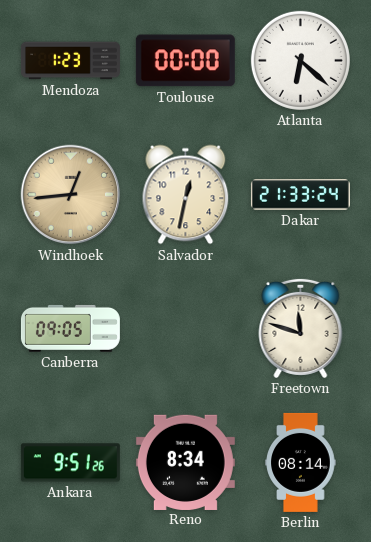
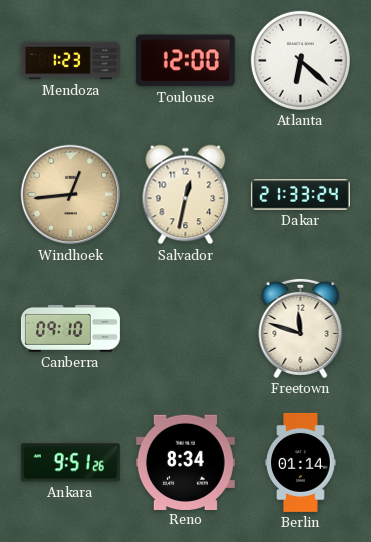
Toulouse: 00:00 -> 12:00 (185, 61)
Canberra: 09:05 -> 09:10 (70, 328)
Berlin: 08:14 -> 01:14 (301, 462)
